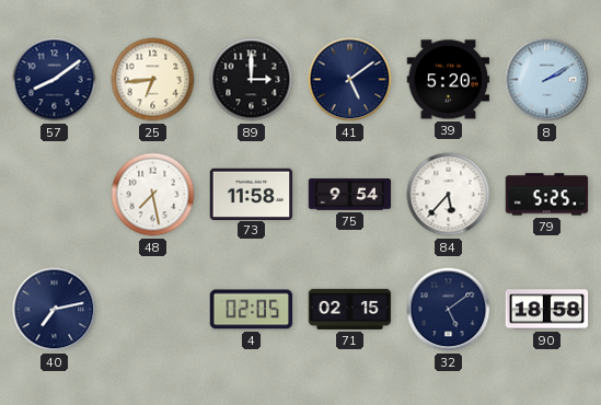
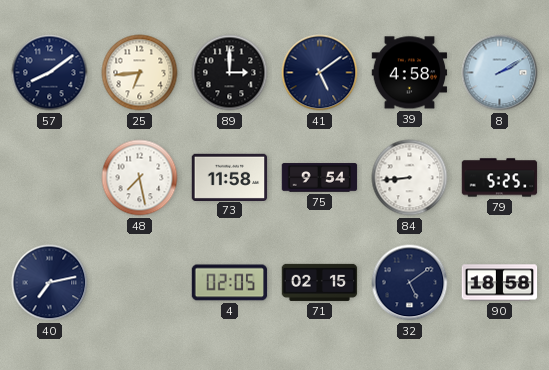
39: 5:20 -> 4:58 (410, 73)
84: 5:37 -> 8:44 (410, 178)
